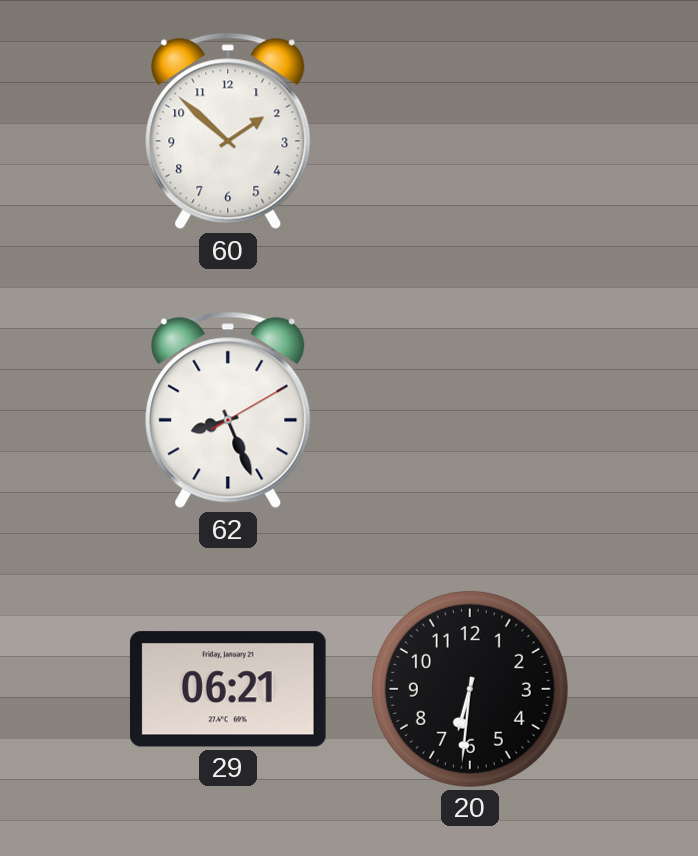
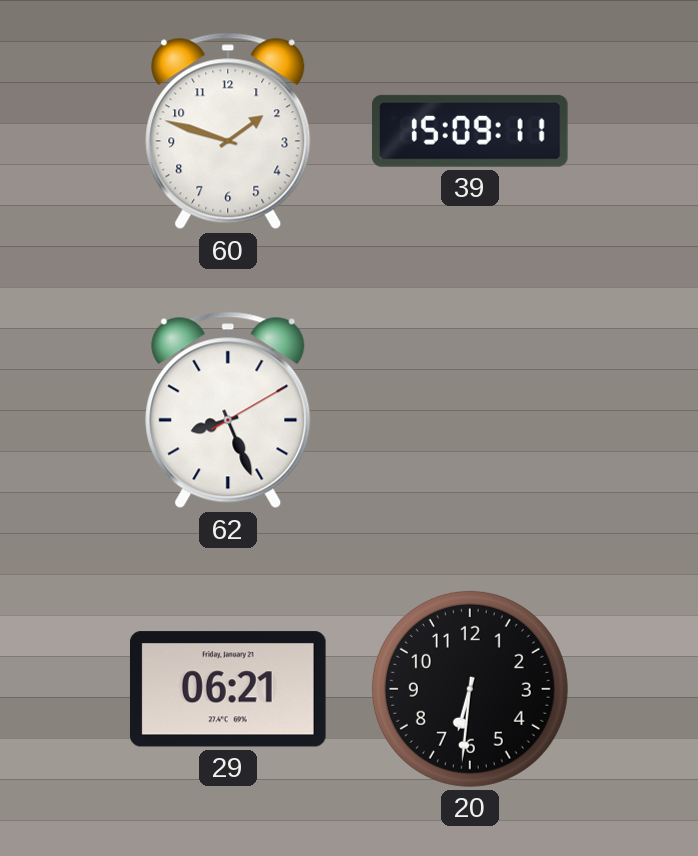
60: 1:52 -> 1:48 (228, 131)
39: none -> 15:09 (470, 131)
